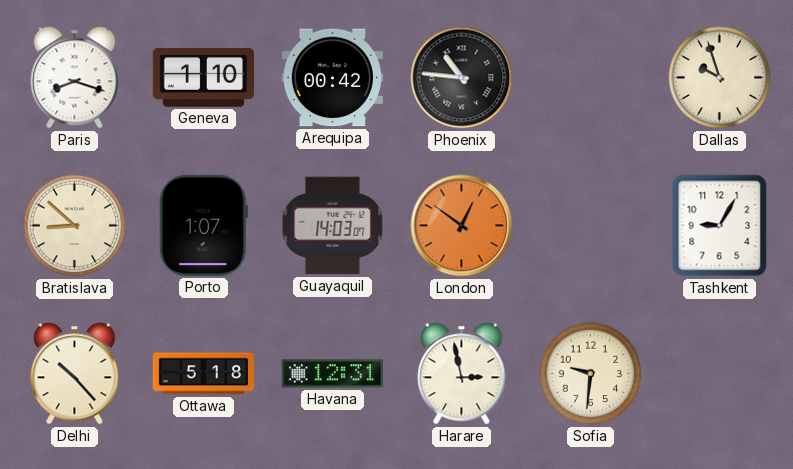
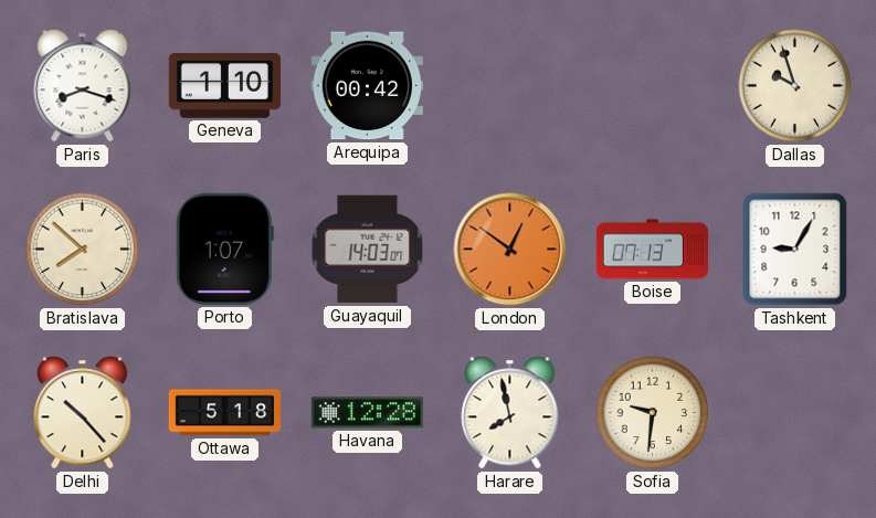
Phoenix: 10:46 -> none (462, 78)
Bratislava: 8:52 -> 7:52 (83, 250)
Boise: none -> 07:13 (653, 250)
Havana: 12:31 -> 12:28 (367, 413)
Harare: 2:58 -> 7:58 (510, 413)
